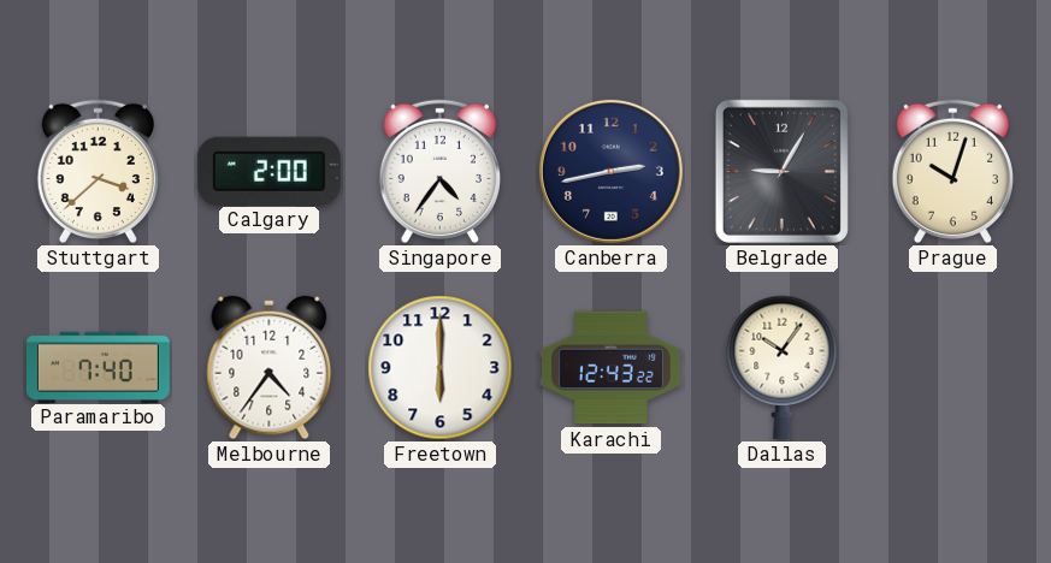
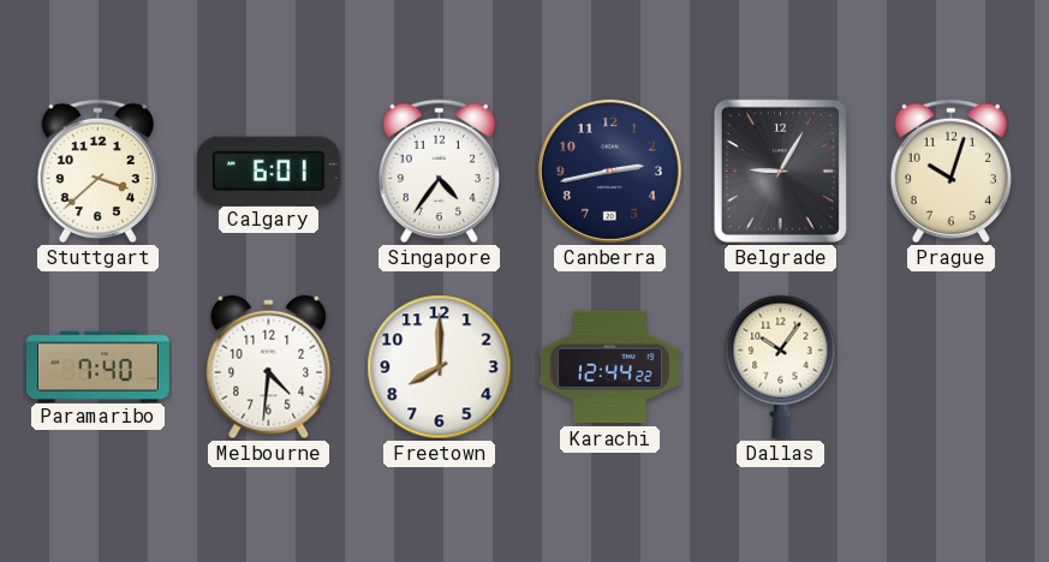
Calgary: 2:00 -> 6:01 (268, 171)
Melbourne: 4:36 -> 4:31 (269, 367)
Freetown: 6:00 -> 8:00 (440, 367)
Karachi: 12:43 -> 12:44 (609, 367)
